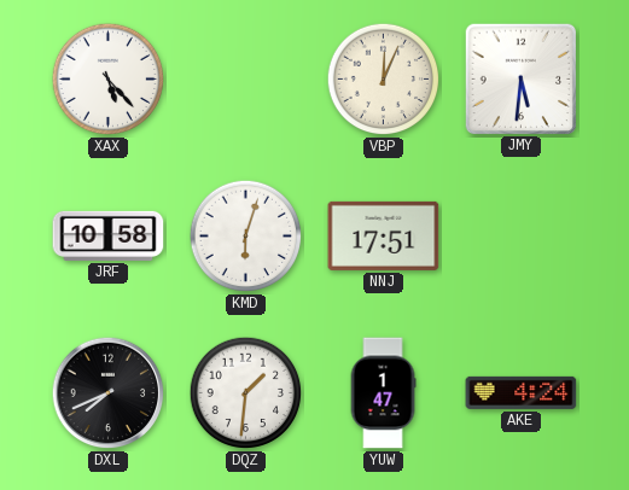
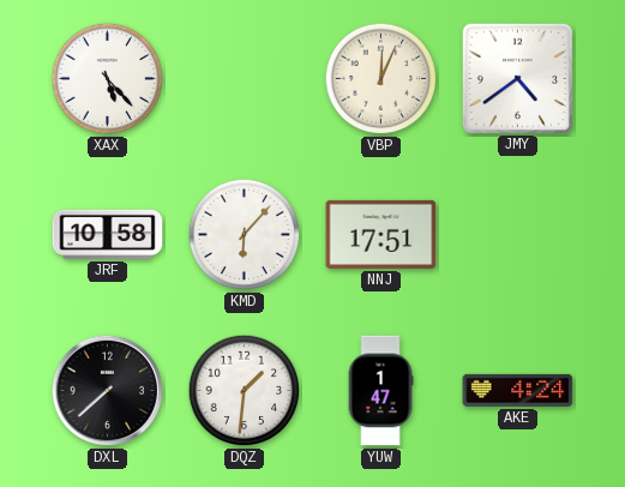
JMY: 5:31 -> 4:39 (517, 78)
KMD: 6:03 -> 6:07 (245, 235)
DXL: 7:41 -> 7:38 (108, 391)
